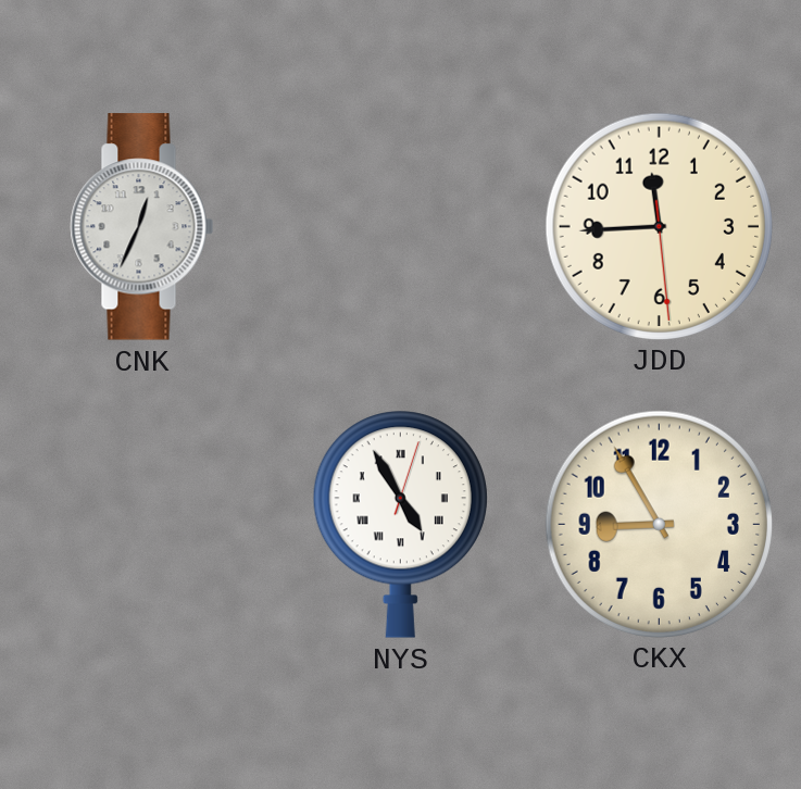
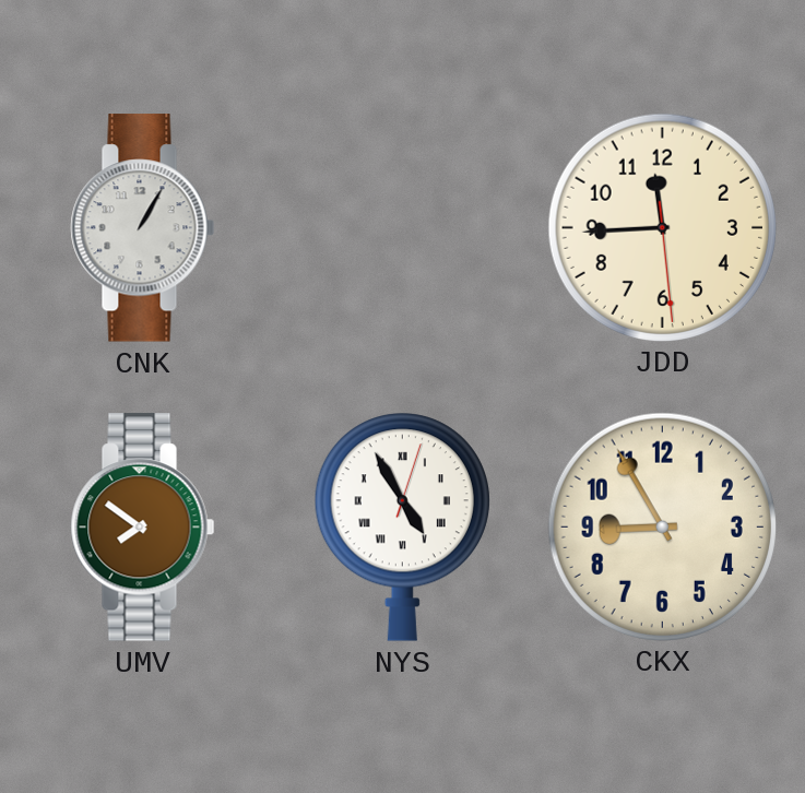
CNK: 12:34 -> 1:05 (143, 228)
UMV: none -> 7:51 (143, 528)
